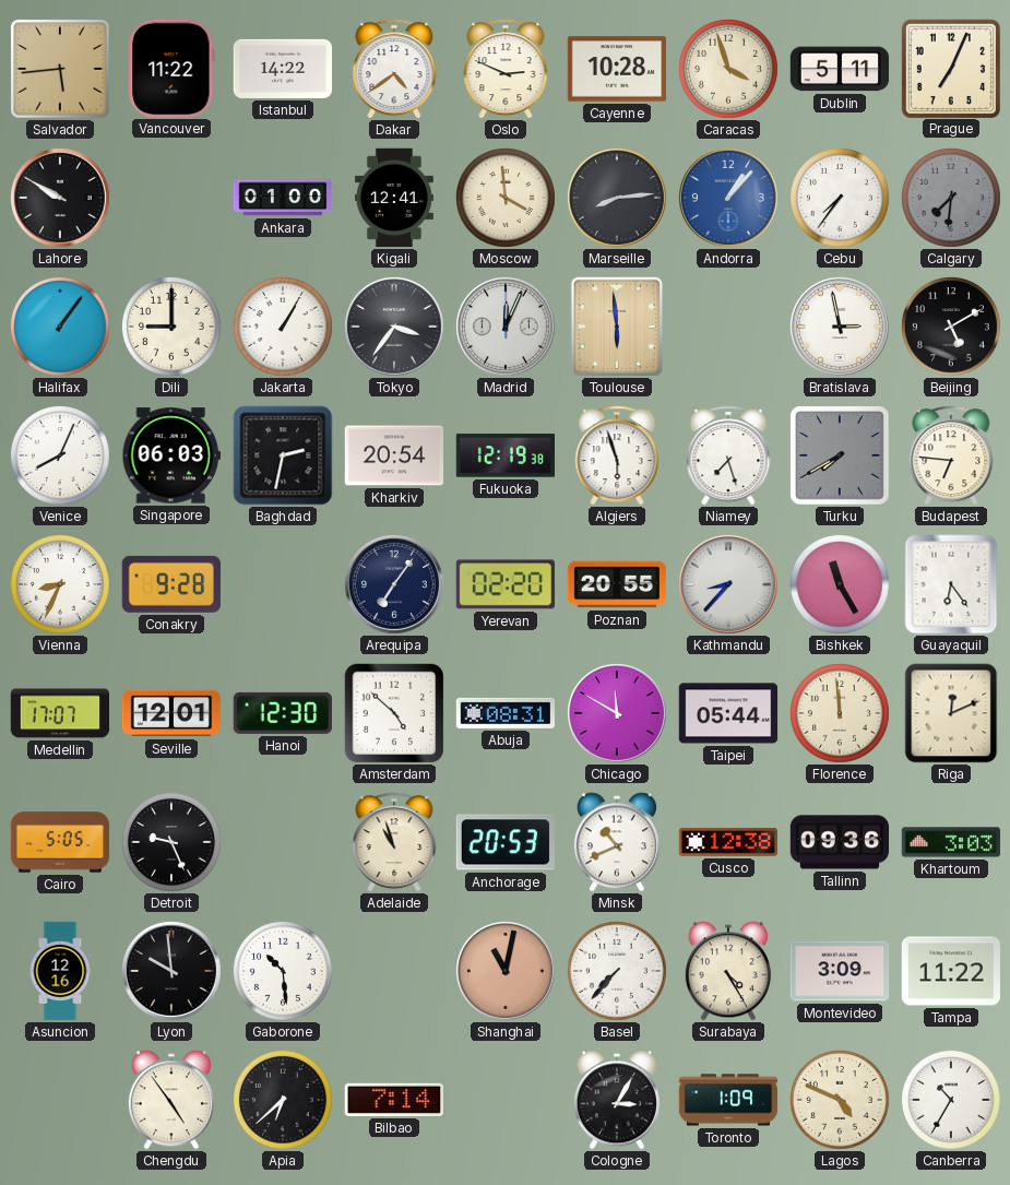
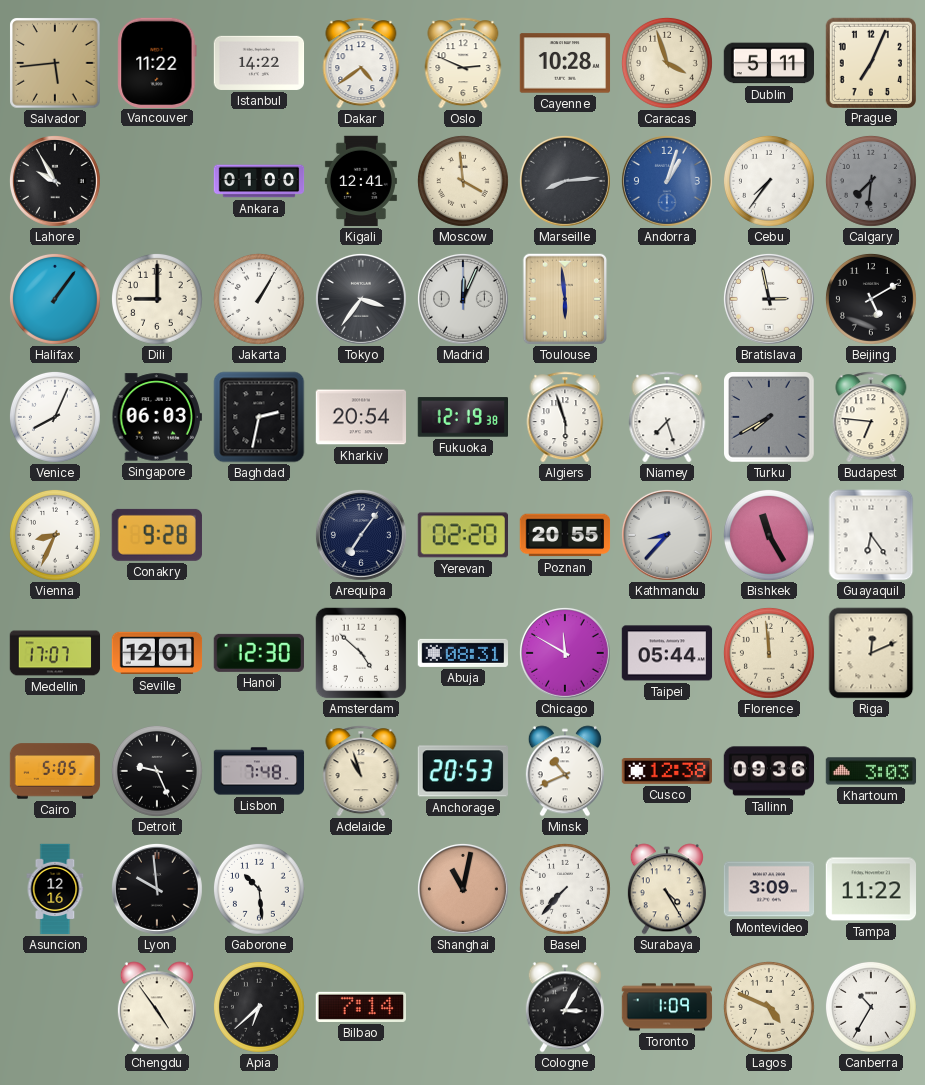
Lahore: 9:50 -> 9:55 (55, 181)
Andorra: 1:07 -> 1:03 (667, 181)
Lisbon: none -> 7:48 (259, 771)
